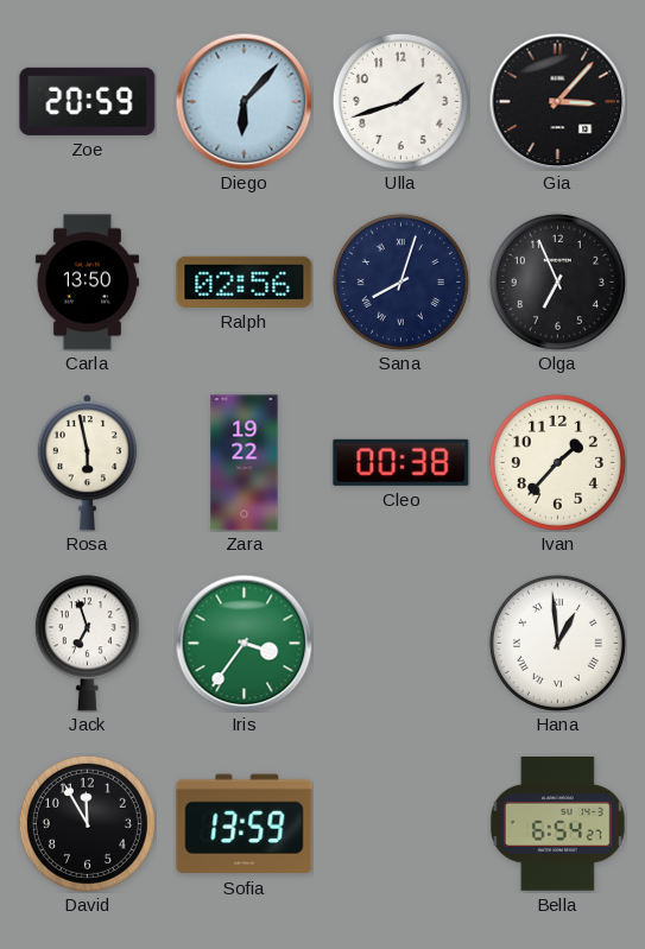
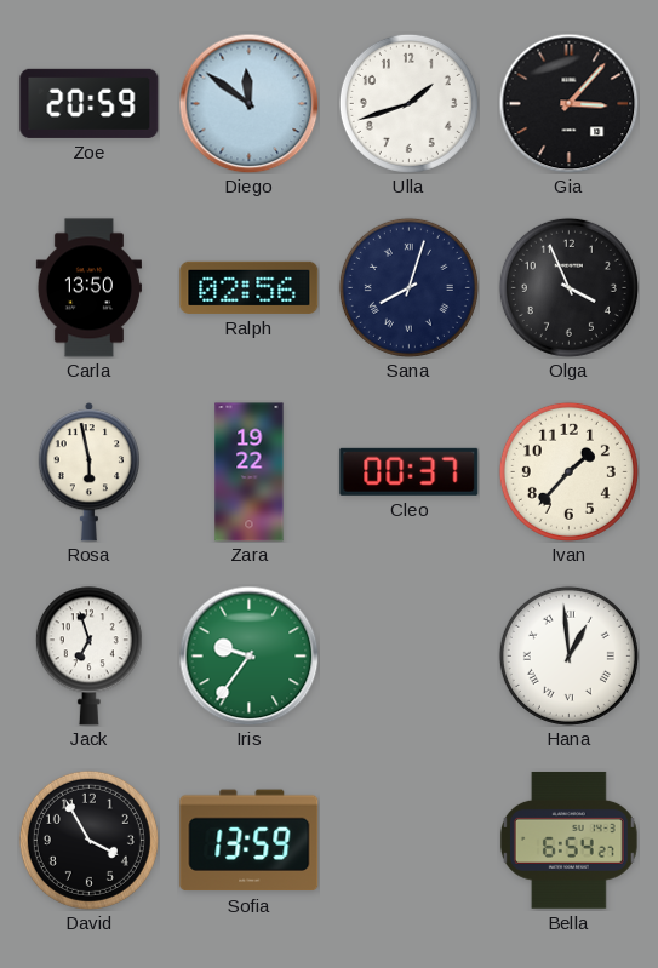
Diego: 6:07 -> 11:51 (248, 103)
Olga: 6:56 -> 3:56 (568, 287)
Cleo: 00:38 -> 00:37 (410, 471)
Iris: 3:36 -> 9:36 (248, 655)
David: 11:55 -> 3:55 (88, 840)
